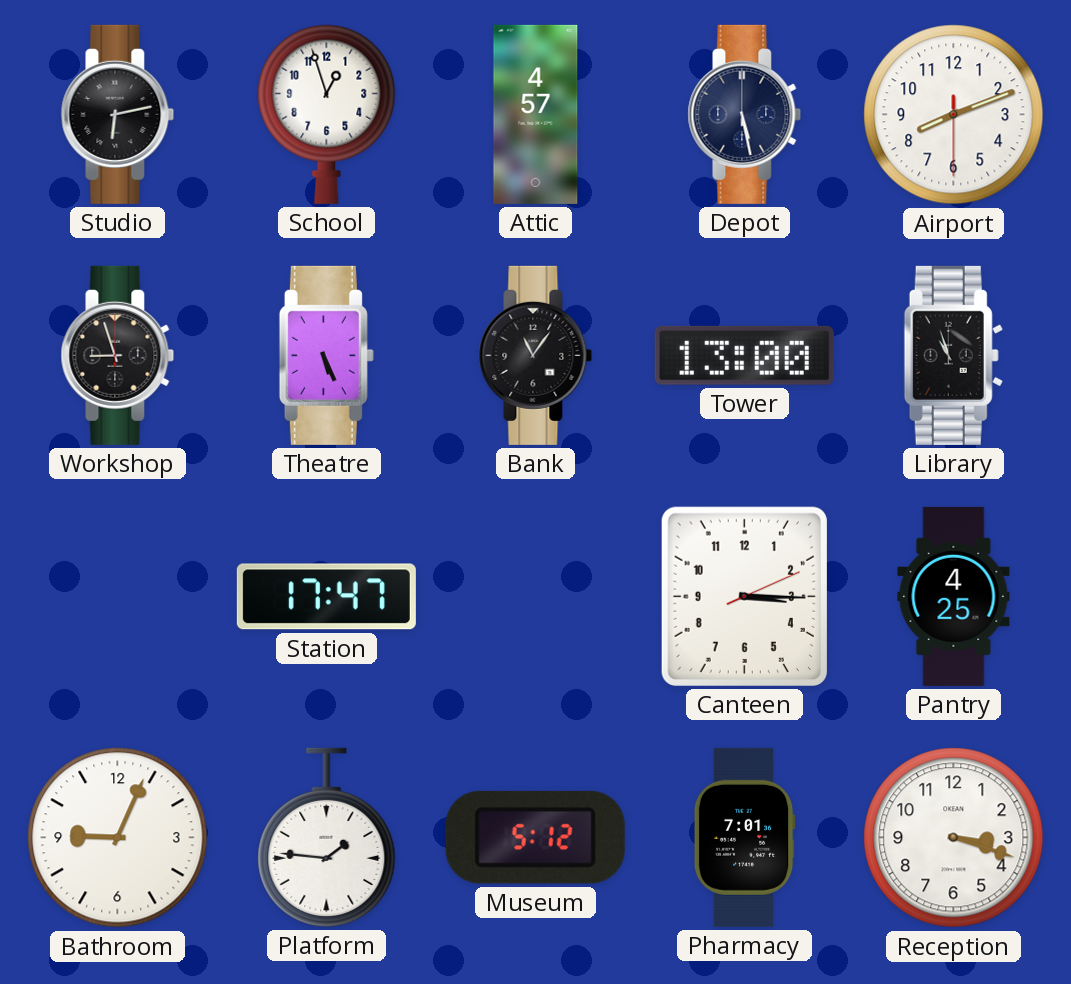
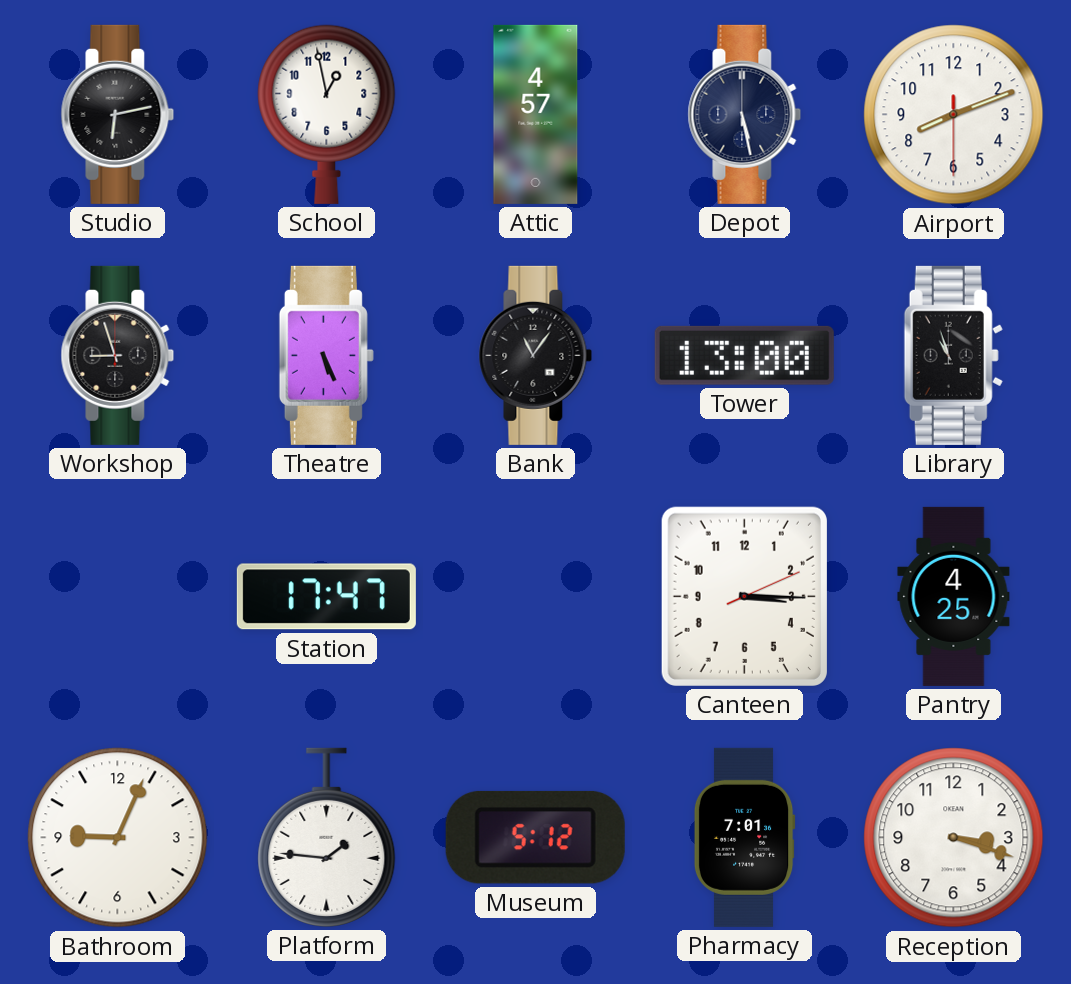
School: 12:57 -> 12:58 (327, 114)
